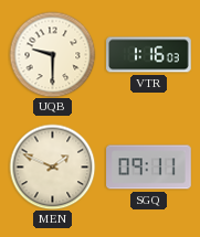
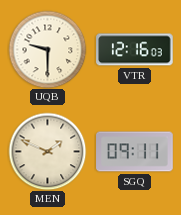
VTR: 1:16 -> 12:16 (135, 50)
